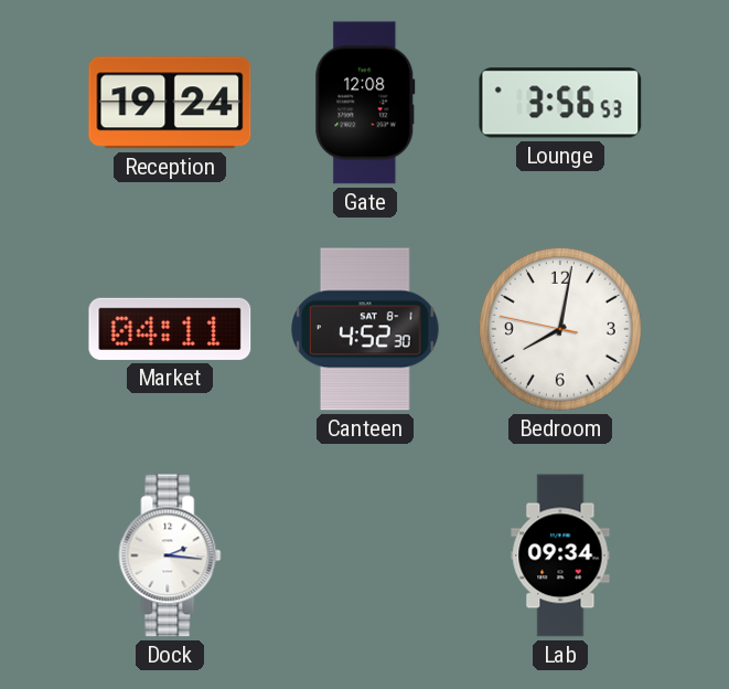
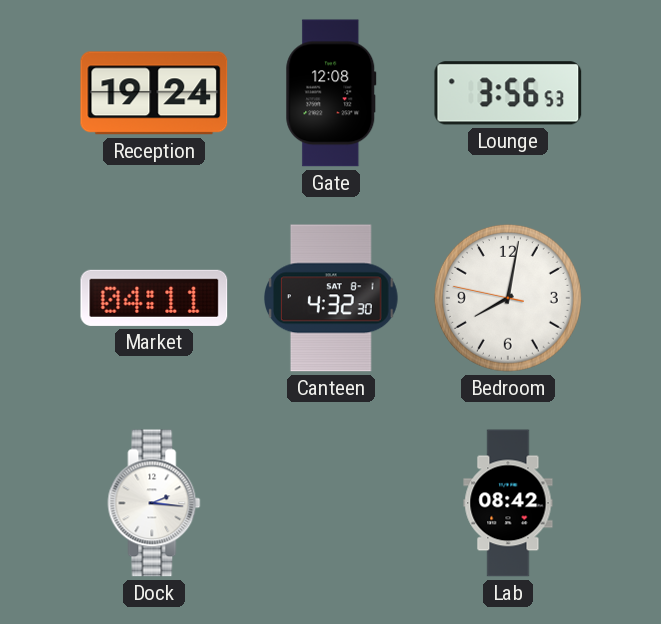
Canteen: 4:52 -> 4:32 (332, 298)
Lab: 09:34 -> 08:42 (508, 503)
